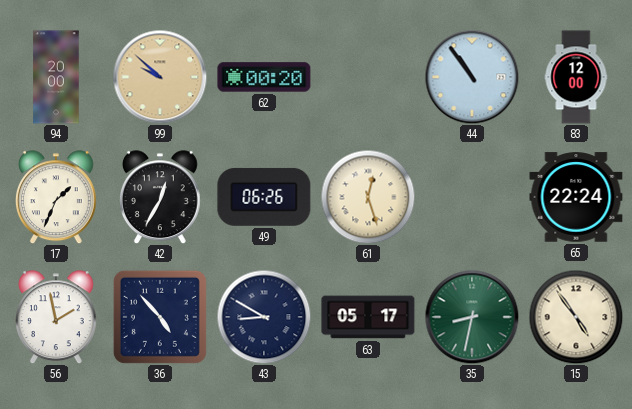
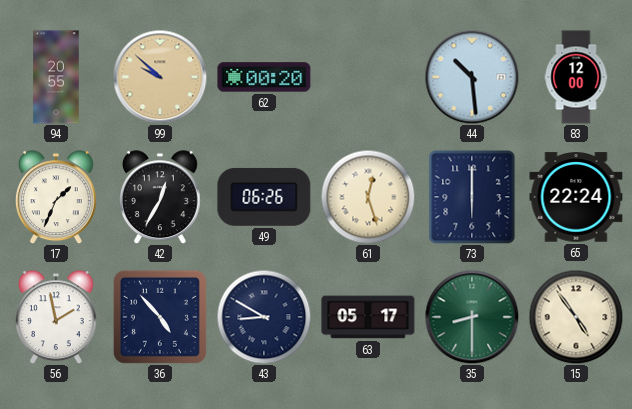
94: 20:00 -> 20:55 (56, 77)
44: 10:54 -> 10:29 (472, 77)
73: none -> 6:00 (472, 197)
35: 8:32 -> 8:30 (472, 317)
